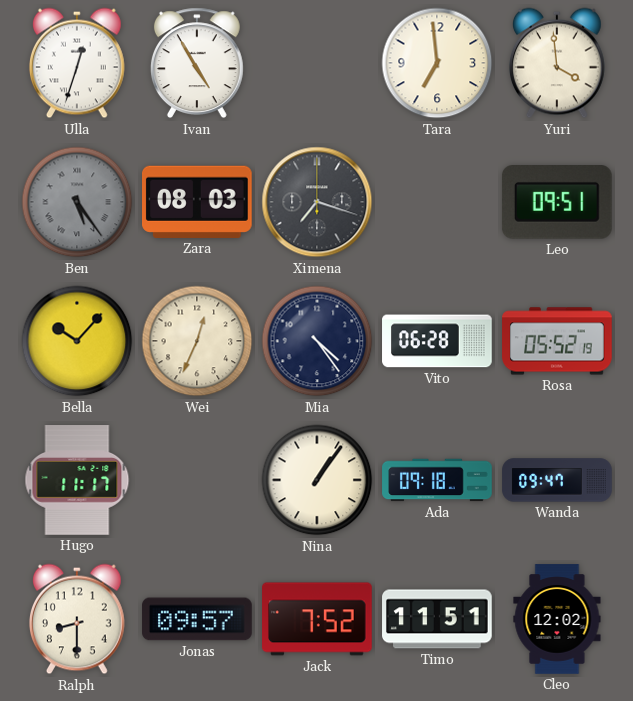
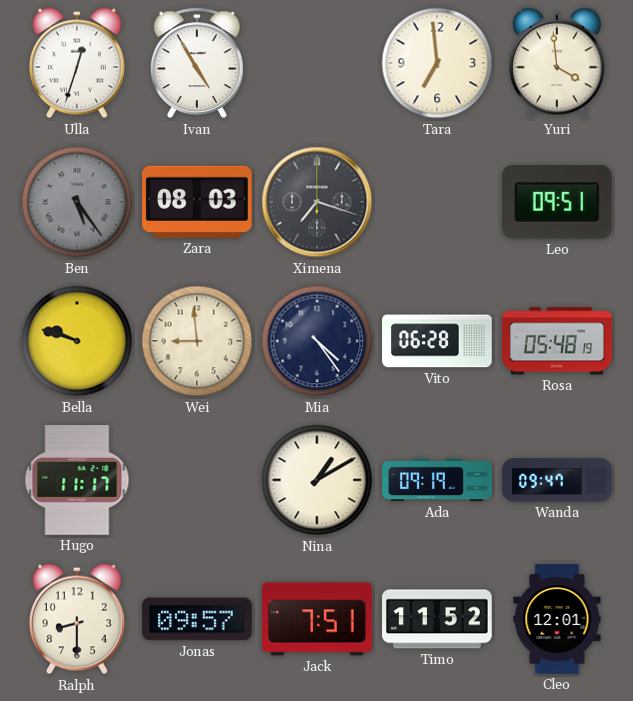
Bella: 10:07 -> 9:48 (77, 341)
Wei: 12:34 -> 8:59 (197, 341)
Rosa: 05:52 -> 05:48 (557, 341)
Nina: 1:06 -> 1:10 (317, 480)
Ada: 09:18 -> 09:19 (437, 480)
Jack: 7:52 -> 7:51 (317, 619)
Timo: 11:51 -> 11:52 (437, 619)
Cleo: 12:02 -> 12:01 (557, 619)
